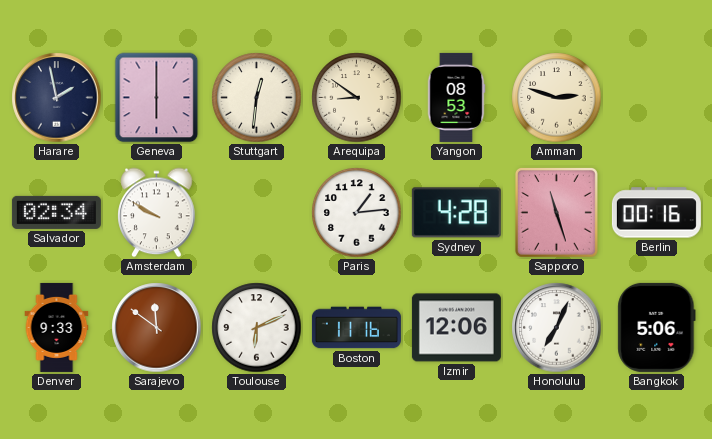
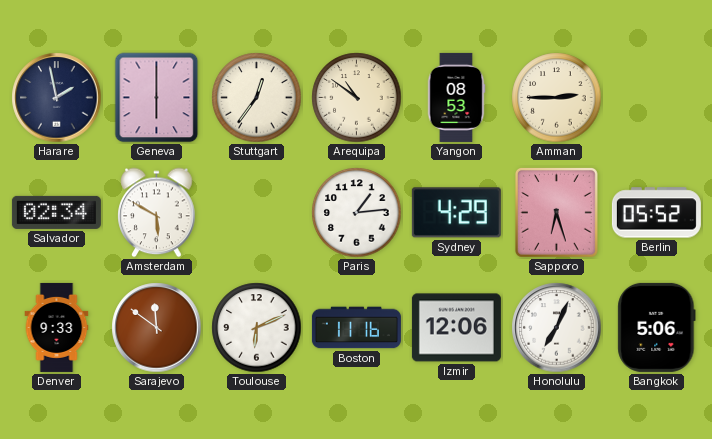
Stuttgart: 12:31 -> 12:36 (257, 98)
Arequipa: 8:51 -> 10:51 (357, 98)
Amman: 2:48 -> 2:45 (557, 98)
Amsterdam: 9:50 -> 5:50 (157, 213)
Sydney: 4:28 -> 4:29 (456, 213)
Sapporo: 11:27 -> 6:27 (556, 213)
Berlin: 00:16 -> 05:52 (656, 213)
